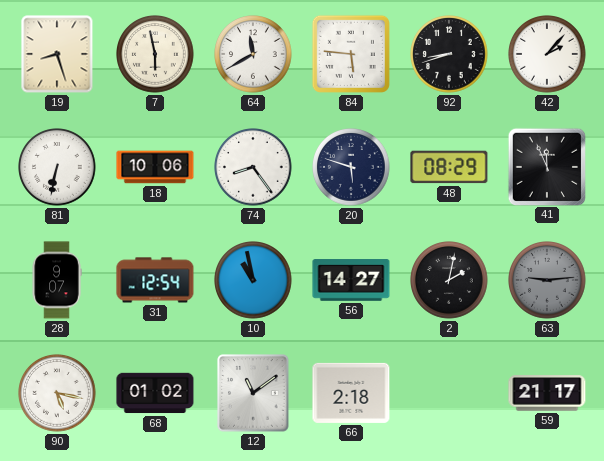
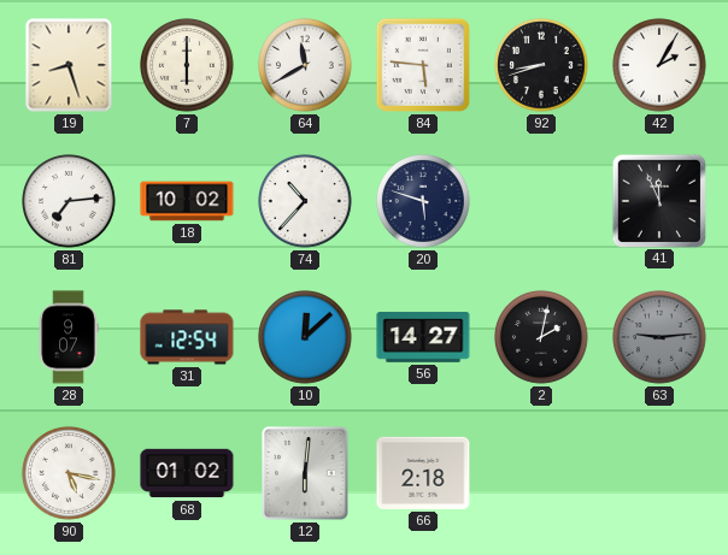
7: 5:58 -> 6:00 (187, 65)
42: 2:07 -> 2:05 (659, 65)
81: 6:32 -> 7:14 (69, 201)
18: 10:06 -> 10:02 (187, 201)
74: 8:24 -> 10:37 (305, 201)
48: 08:29 -> none (449, 167)
10: 10:58 -> 12:08 (305, 337)
12: 11:09 -> 6:01 (305, 473)
59: 21:17 -> none (547, 393)
